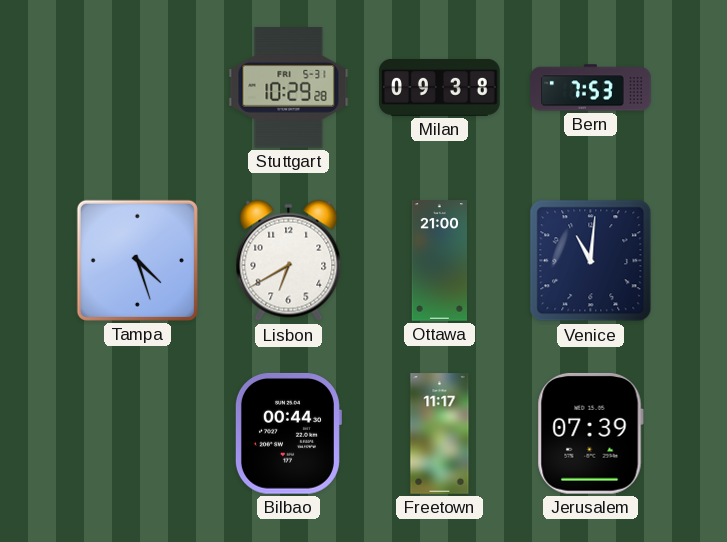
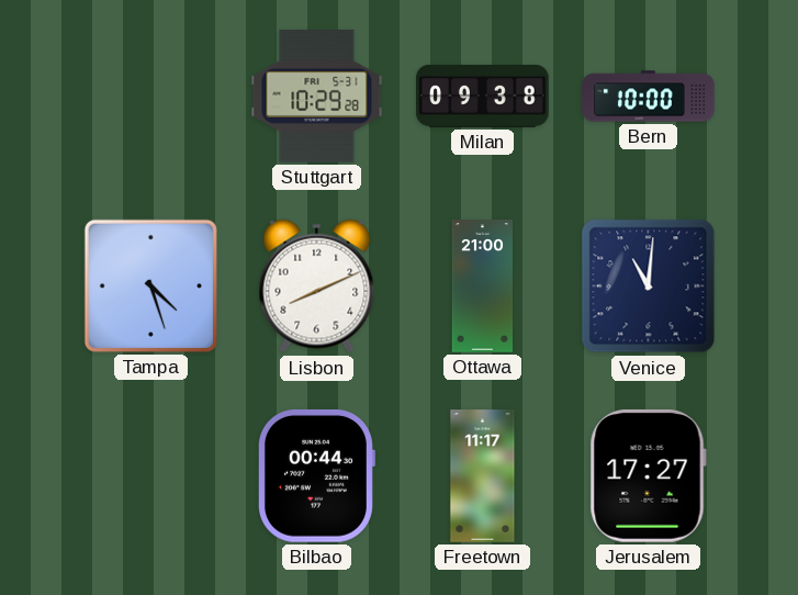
Bern: 7:53 -> 10:00 (649, 97)
Lisbon: 6:40 -> 8:11 (317, 287)
Jerusalem: 07:39 -> 17:27 (648, 475)
